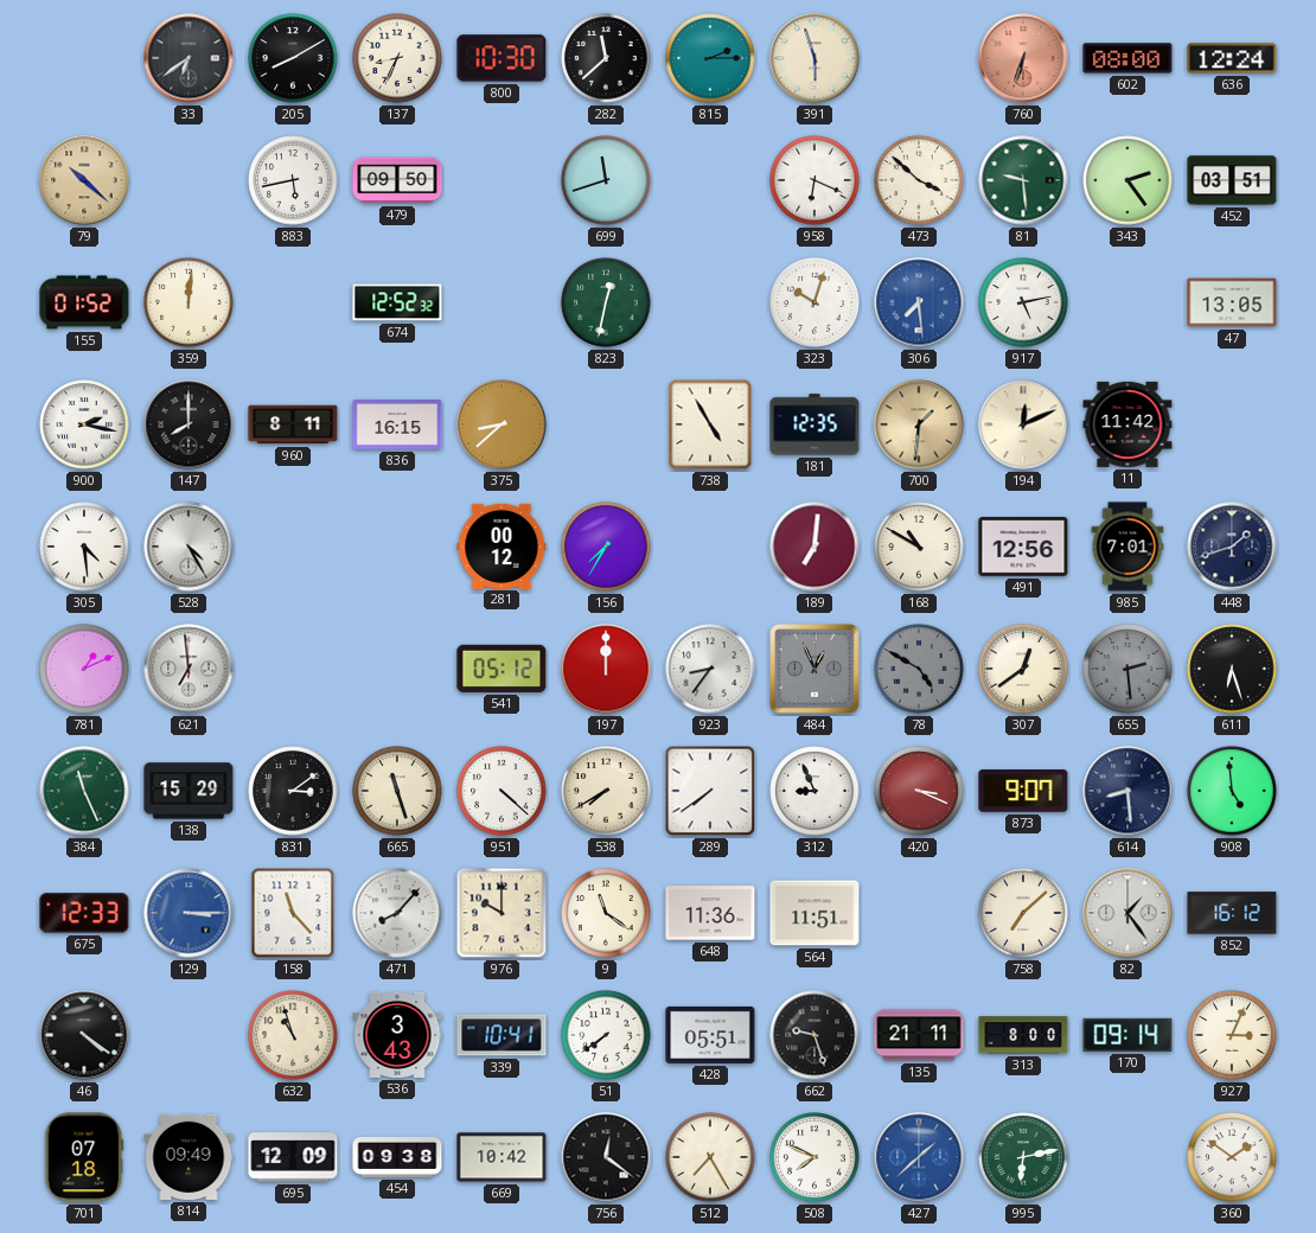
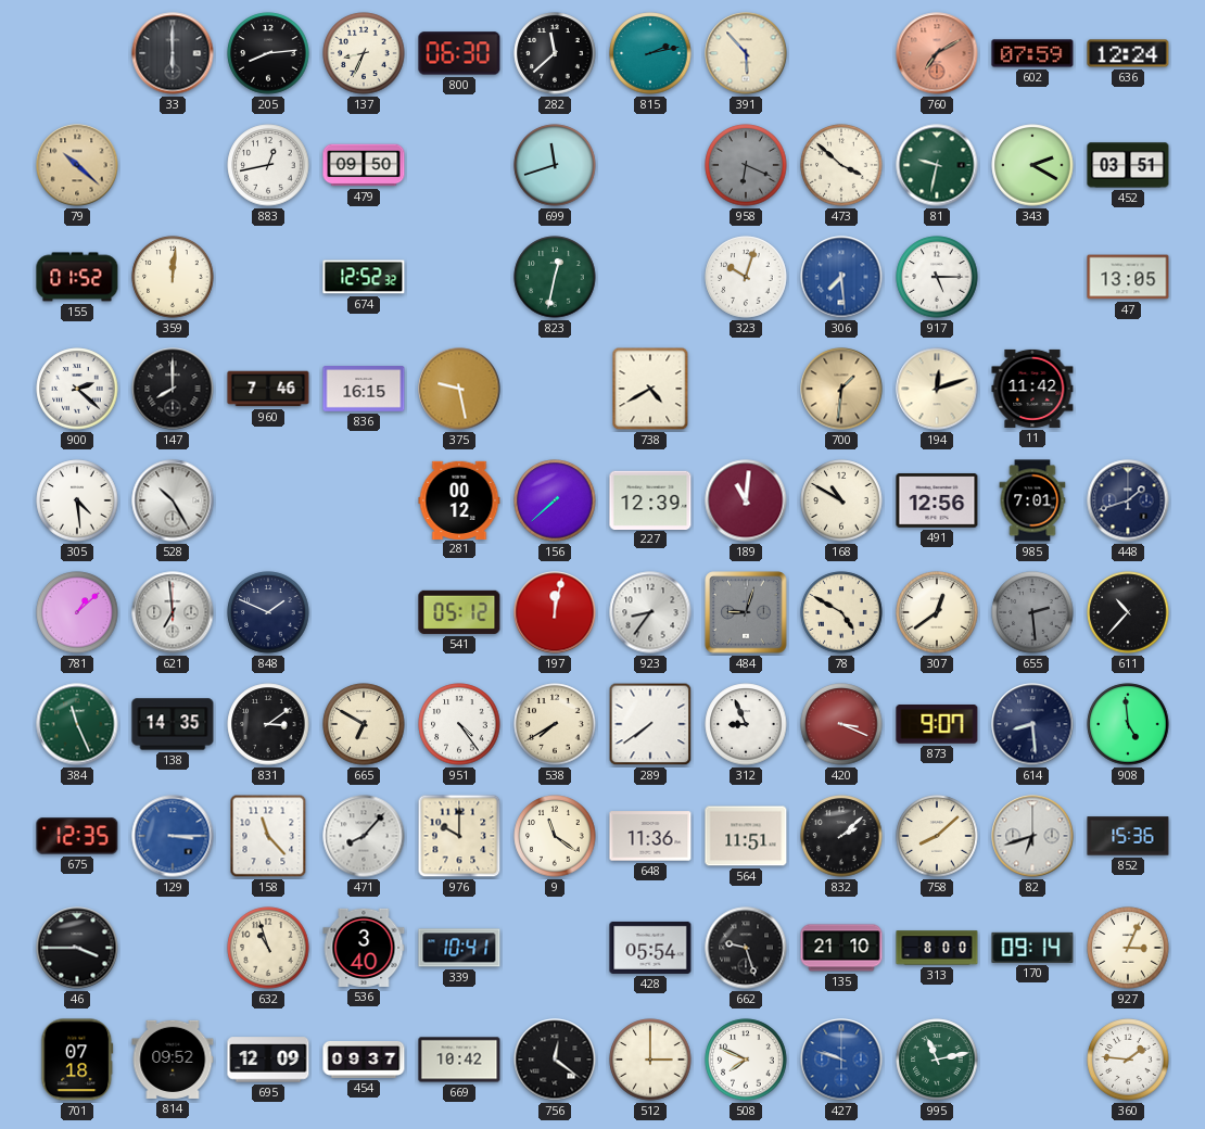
33: 6:39 -> 6:00 (173, 53)
205: 8:10 -> 8:14 (268, 53)
800: 10:30 -> 06:30 (459, 53)
815: 2:15 -> 2:13 (650, 53)
391: 5:57 -> 5:53 (746, 53)
760: 6:33 -> 7:10 (937, 53)
602: 08:00 -> 07:59 (1032, 53)
883: 5:43 -> 12:43 (268, 165)
958 dial: white -> grey (746, 165)
81: 9:29 -> 9:32 (937, 165)
343: 2:24 -> 2:20 (1032, 165)
917: 5:13 -> 5:15 (937, 277)
900: 2:17 -> 2:22 (77, 389)
960: 8:11 -> 7:46 (268, 389)
375: 8:38 -> 9:28 (459, 389)
738: 4:55 -> 4:40 (650, 389)
181: 12:35 -> none (814, 424)
194: 12:11 -> 12:12 (937, 389)
528: 4:25 -> 10:25 (173, 500)
156: 7:35 -> 7:38 (555, 500)
227: none -> 12:39 (650, 499)
189: 7:01 -> 11:01 (746, 500)
781: 1:11 -> 1:08 (77, 612)
848: none -> 1:49 (268, 612)
197: 12:00 -> 12:02 (555, 612)
484: 12:56 -> 9:03 (746, 612)
78 dial: grey -> cream (841, 612)
611: 6:27 -> 10:37 (1128, 612)
138: 15:29 -> 14:35 (173, 724)
665: 11:27 -> 6:50 (364, 724)
951: 4:22 -> 4:24 (459, 724)
675: 12:33 -> 12:35 (77, 836)
832: none -> 2:08 (841, 836)
758: 7:08 -> 8:08 (937, 836)
82: 1:24 -> 6:42 (1032, 836)
852: 16:12 -> 15:36 (1128, 836)
46: 4:21 -> 3:45 (77, 948)
536: 3:43 -> 3:40 (364, 948)
51: 7:39 -> none (606, 1035)
428: 05:51 -> 05:54 (650, 948)
135: 21:11 -> 21:10 (841, 948)
814: 09:49 -> 09:52 (173, 1060)
454: 09:38 -> 09:37 (364, 1060)
512: 7:25 -> 3:00 (650, 1060)
427: 1:38 -> 9:48 (841, 1060)
995: 6:13 -> 11:13 (937, 1060)
360: 1:51 -> 1:46 (1128, 1060)
